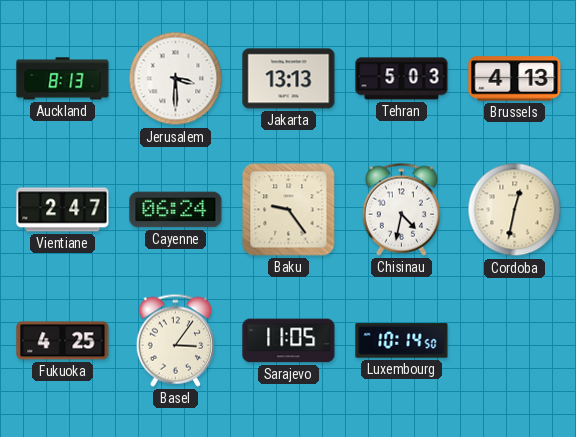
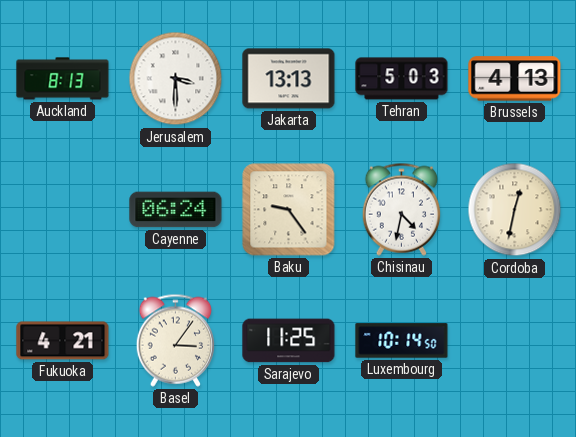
Vientiane: 2:47 -> none (63, 210)
Fukuoka: 4:25 -> 4:21 (63, 341)
Sarajevo: 11:05 -> 11:25 (289, 341)
